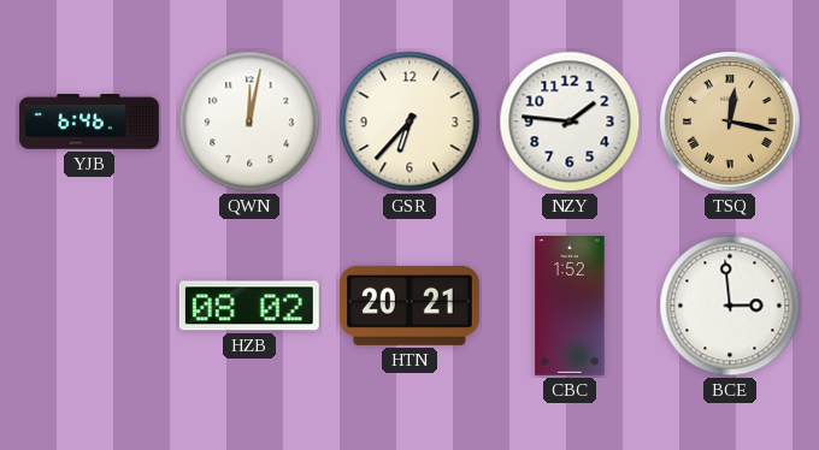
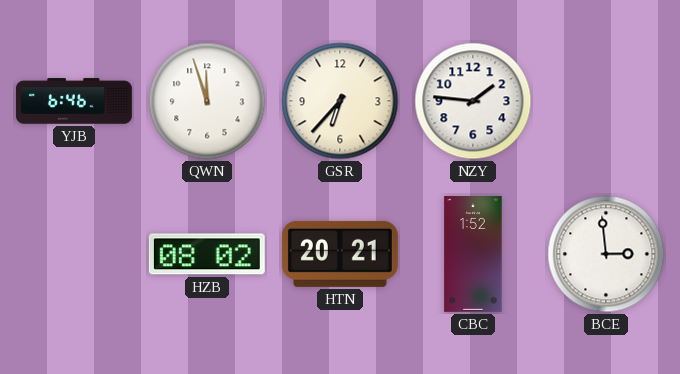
QWN: 12:02 -> 11:57 (207, 101)
TSQ: 12:17 -> none (730, 122)
